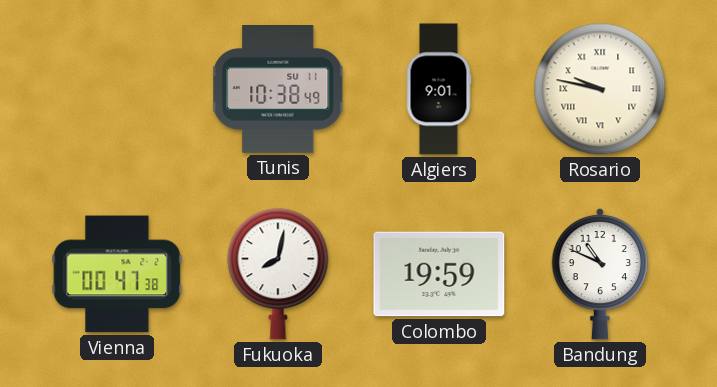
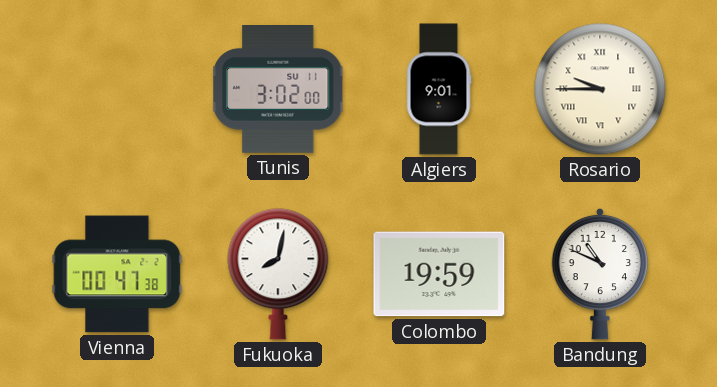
Tunis: 10:38 -> 3:02 (278, 90)
Rosario: 9:47 -> 9:45 (600, 89)
